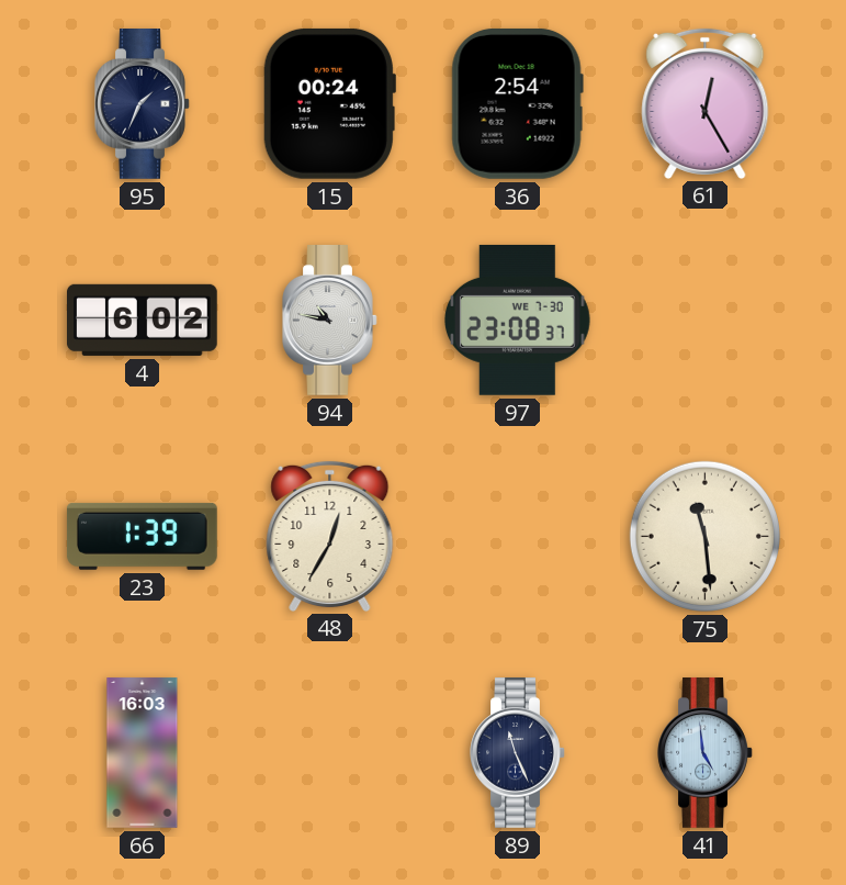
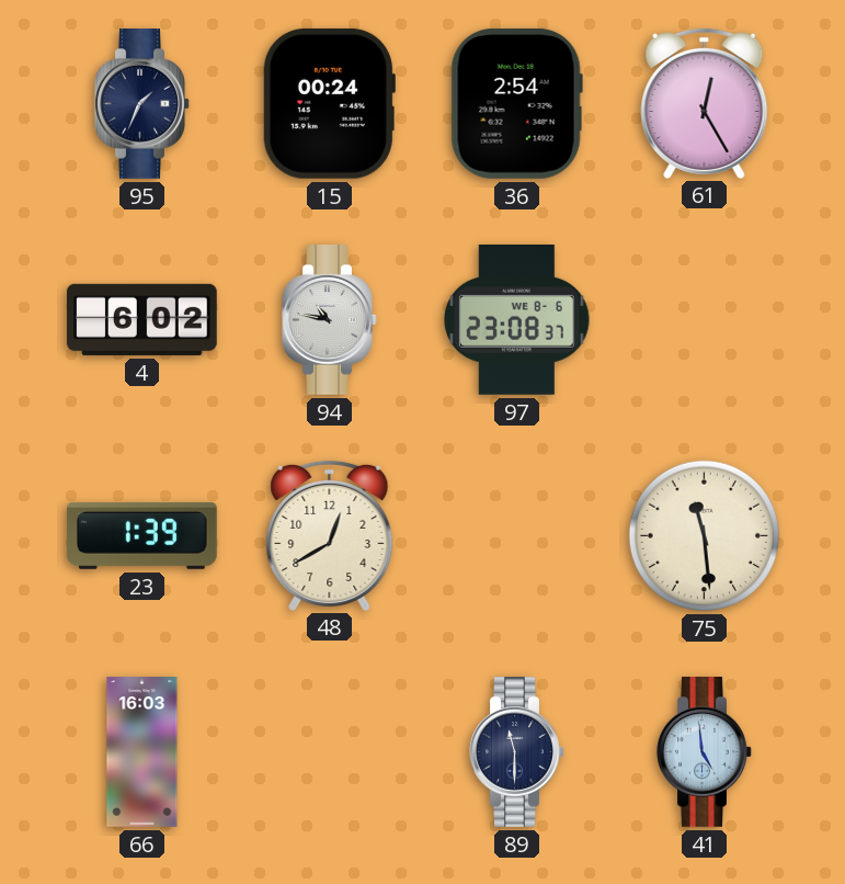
97 date: WE 7-30 -> WE 8-6 (516, 319)
48: 12:35 -> 12:40 (330, 535)
89: 11:26 -> 11:30 (517, 752)
